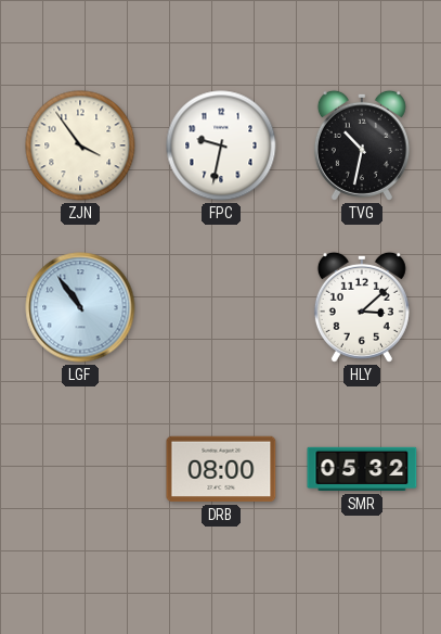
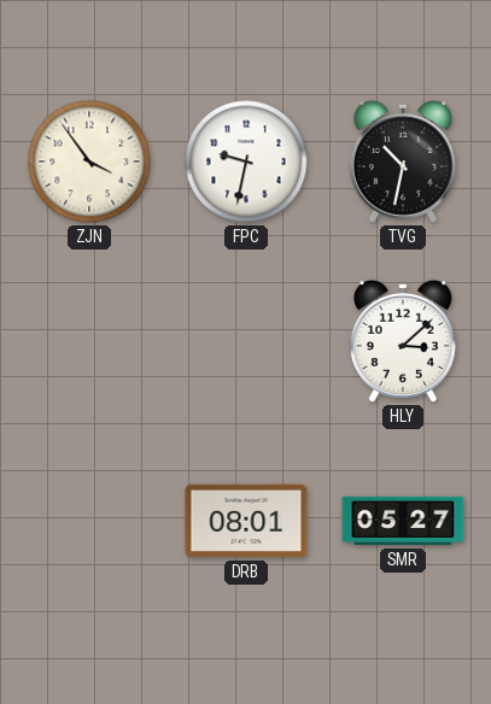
LGF: 10:54 -> none (80, 307)
DRB: 08:00 -> 08:01 (246, 521)
SMR: 05:32 -> 05:27 (403, 521)
